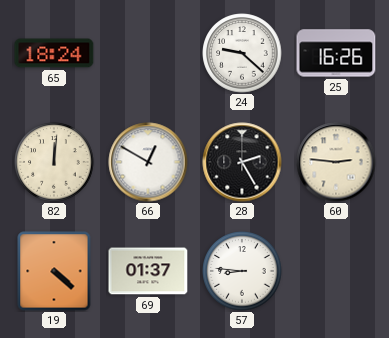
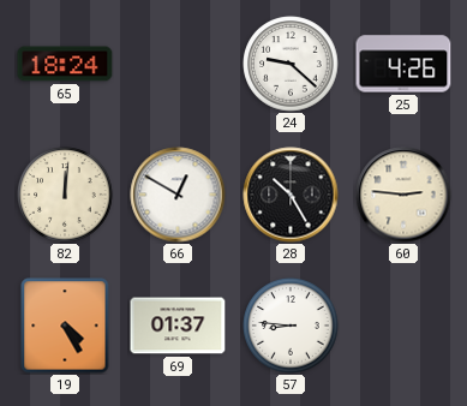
25: 16:26 -> 4:26 (403, 64)
28: 2:25 -> 10:25 (291, 195)
19: 4:22 -> 4:25 (65, 326)
